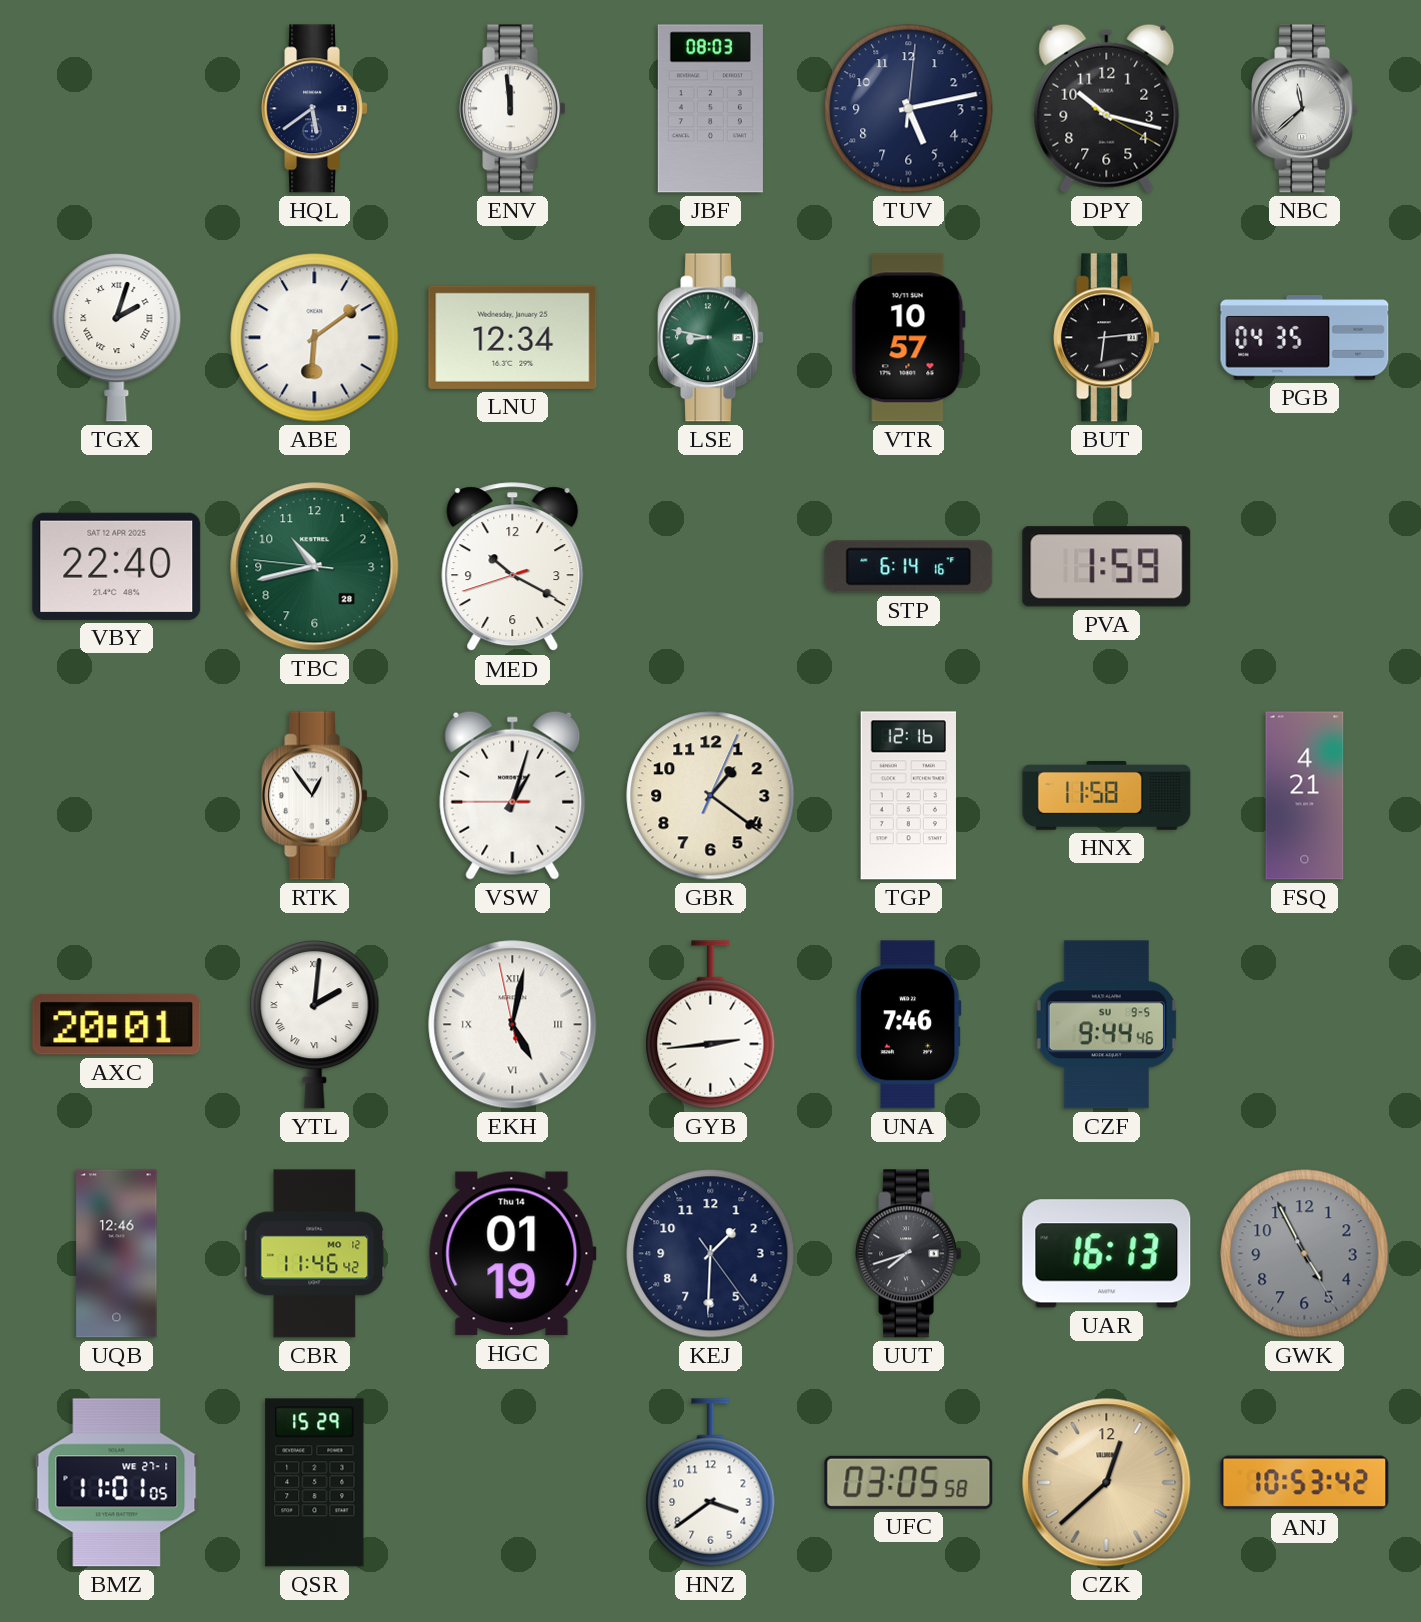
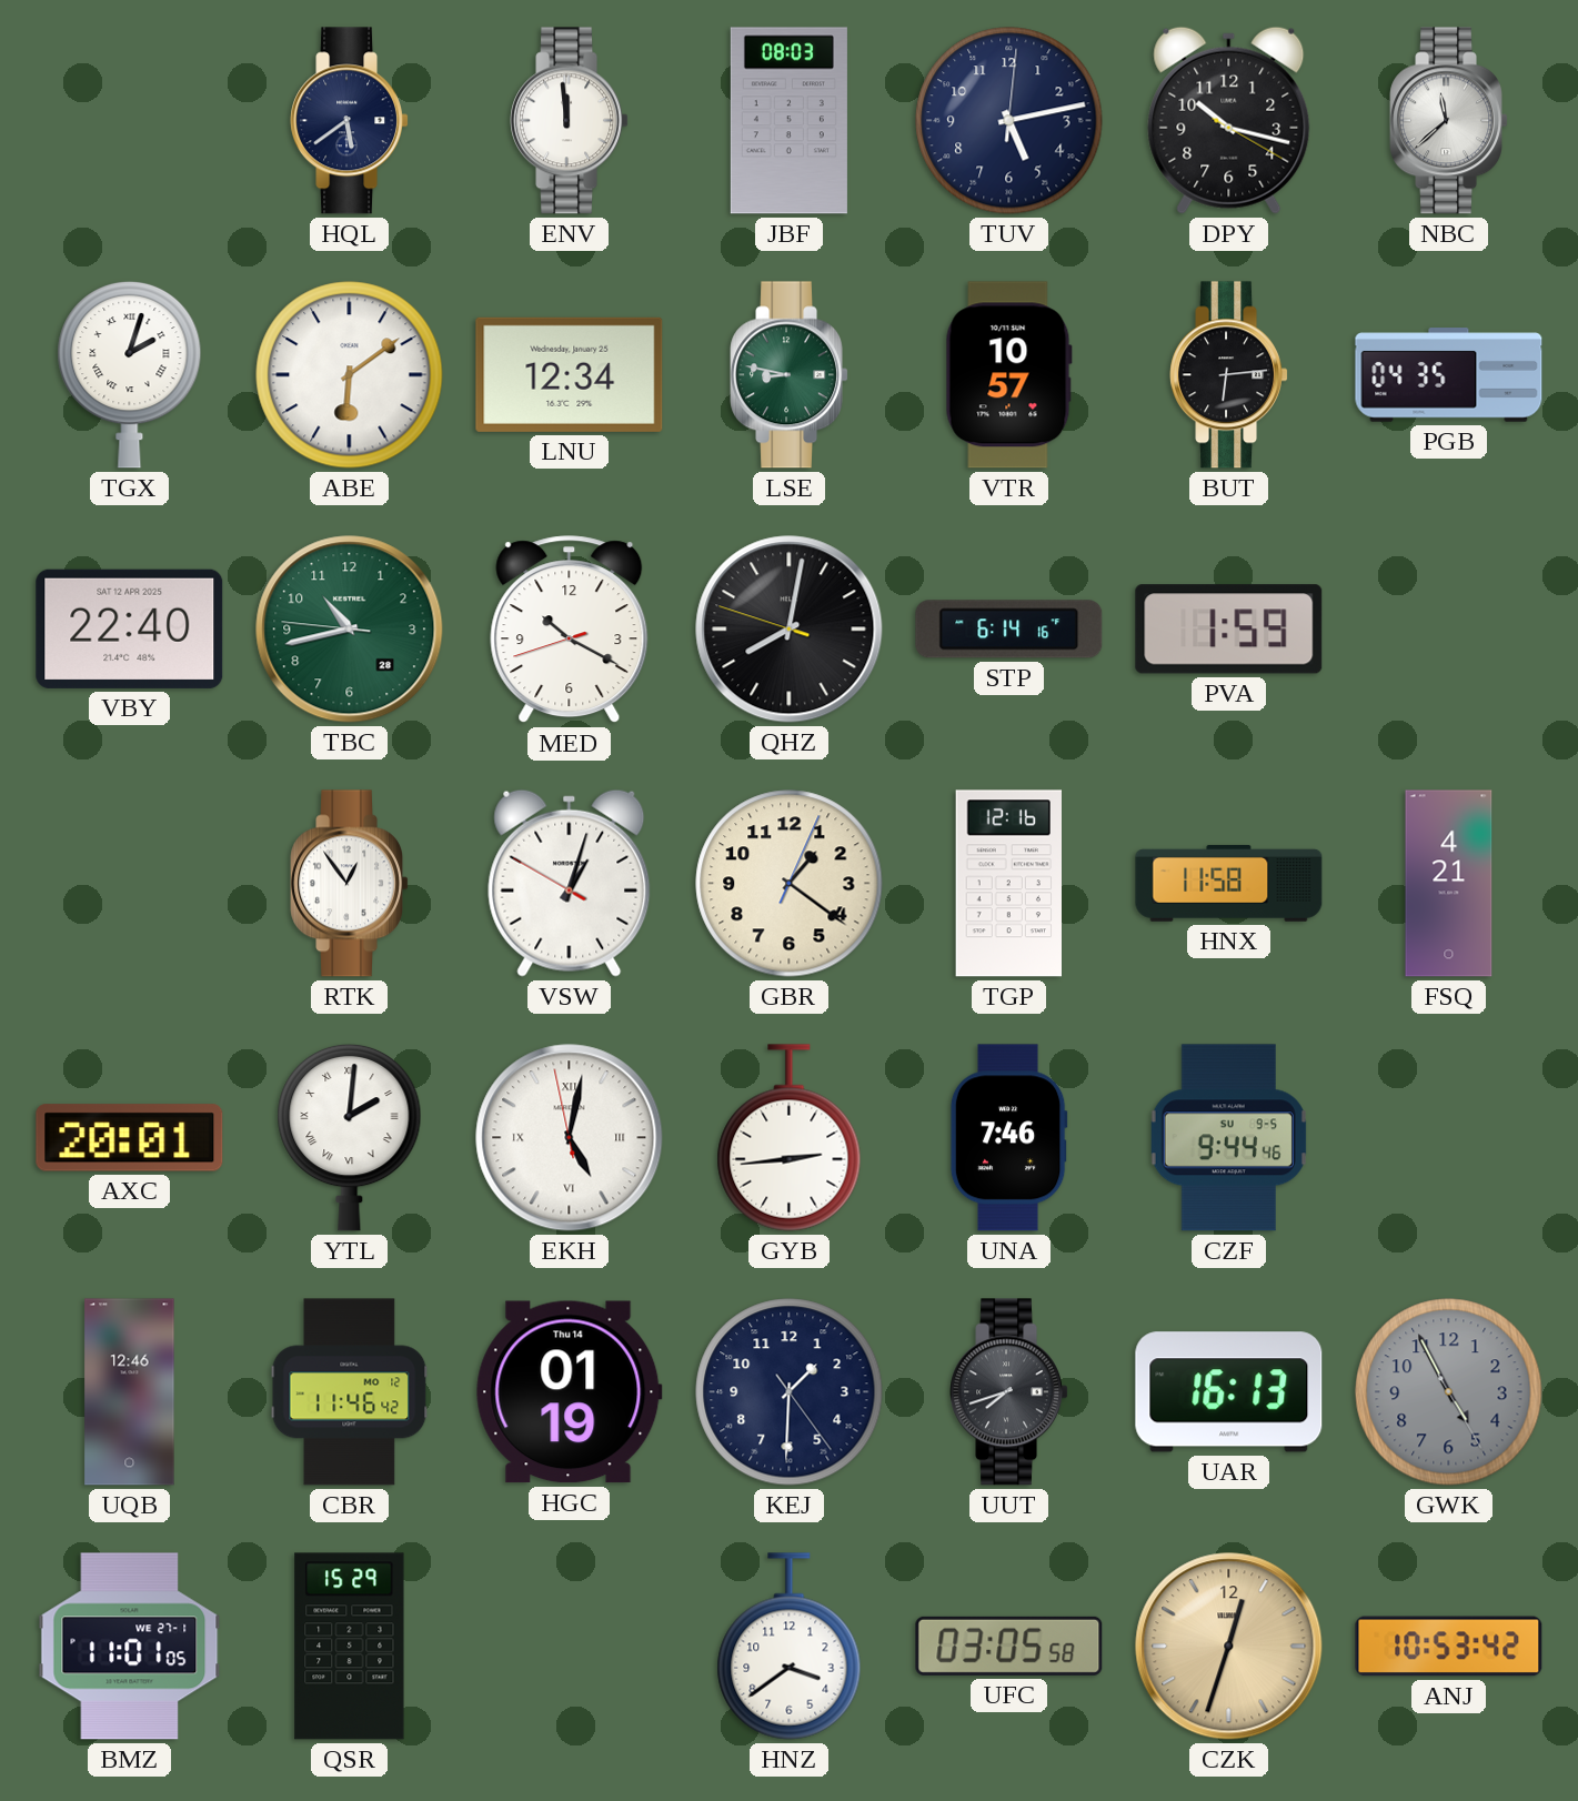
QHZ: none -> 8:01 (790, 630)
VSW: 1:02:45 -> 1:02:50 (570, 883)
CZK: 12:38 -> 12:33 (1229, 1647)
